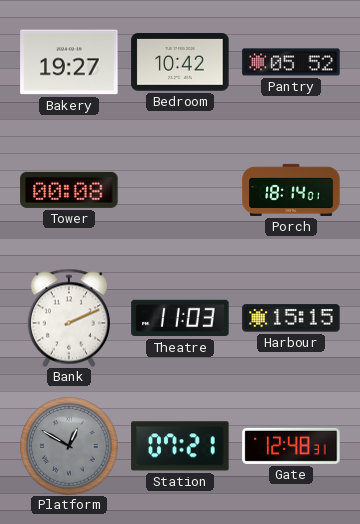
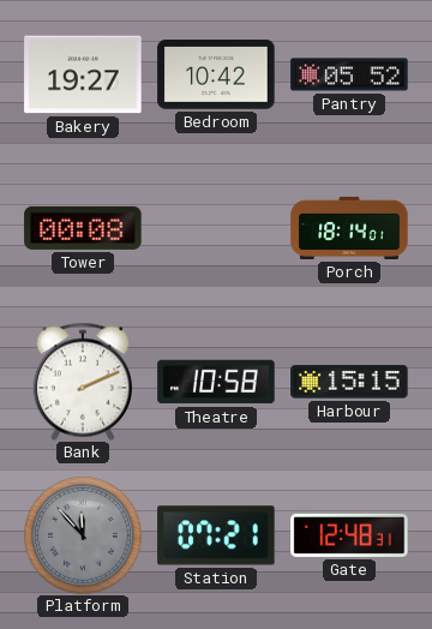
Theatre: 11:03 -> 10:58 (216, 382)
Platform: 12:50 -> 11:53 (83, 535)
